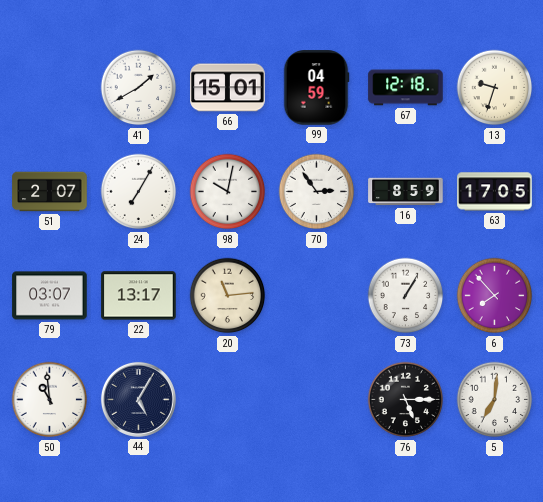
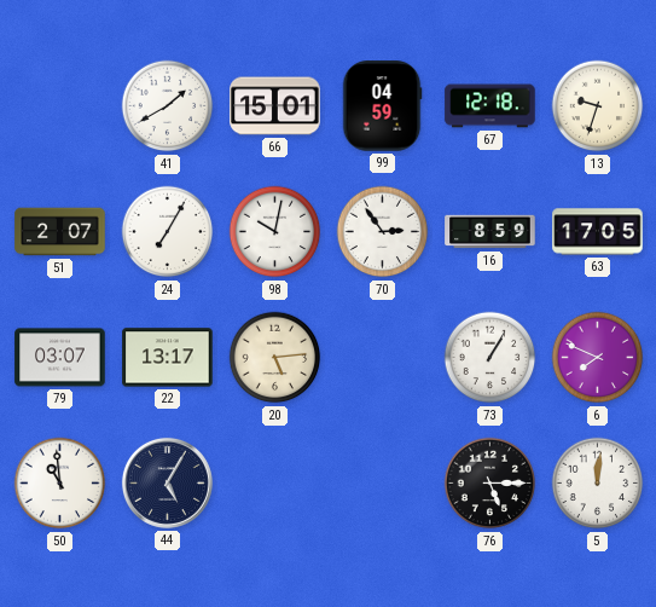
20: 11:14 -> 5:14 (275, 358)
6: 7:53 -> 7:49 (598, 358)
5: 7:01 -> 12:01 (598, 484)
